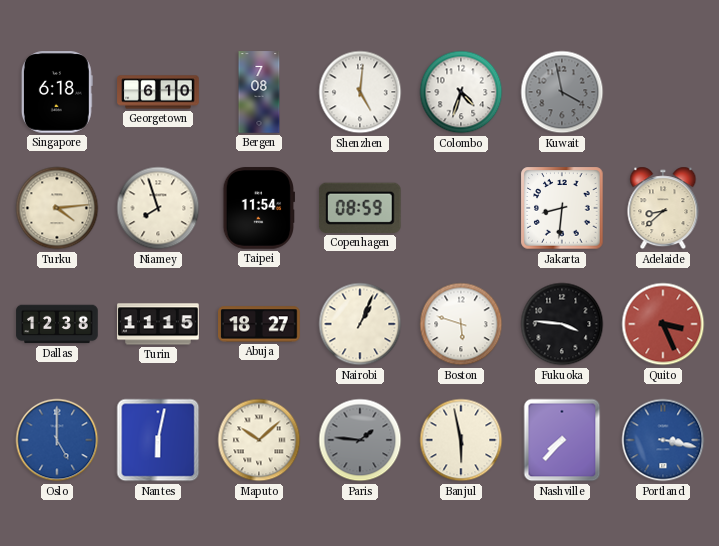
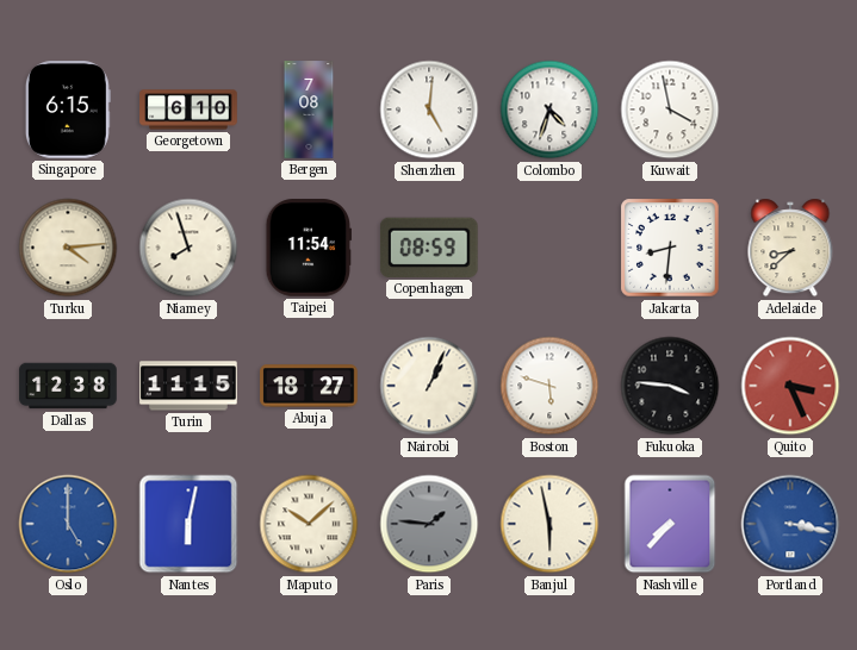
Singapore: 6:18 -> 6:15 (68, 110)
Kuwait dial: grey -> white (670, 110)
